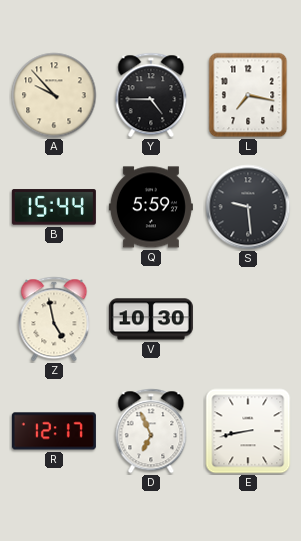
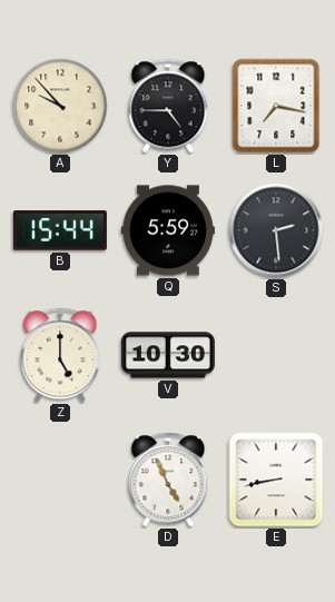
S: 9:29 -> 2:29 (276, 230)
Z: 4:58 -> 5:00 (60, 355)
R: 12:17 -> none (54, 431)
D: 6:56 -> 4:56 (168, 480)
